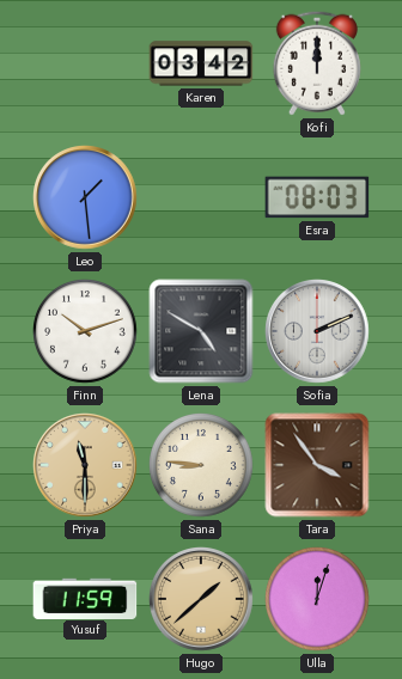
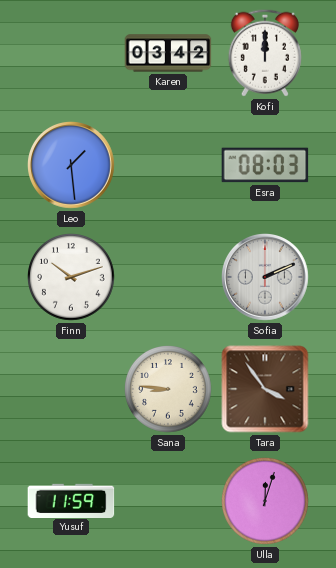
Lena: 4:50 -> none (201, 331)
Priya: 11:30 -> none (86, 466)
Hugo: 1:38 -> none (202, 600)
